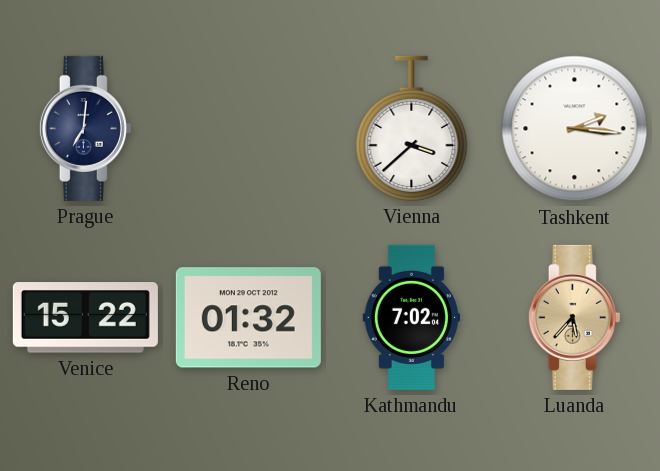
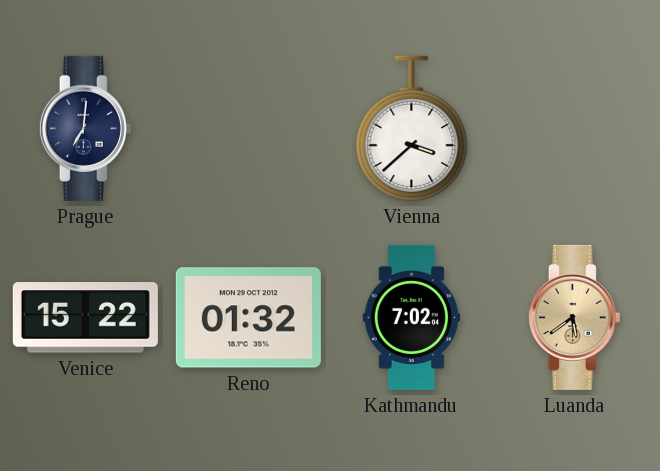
Tashkent: 2:16 -> none (575, 129)
Luanda: 5:37 -> 5:39 (574, 317)
